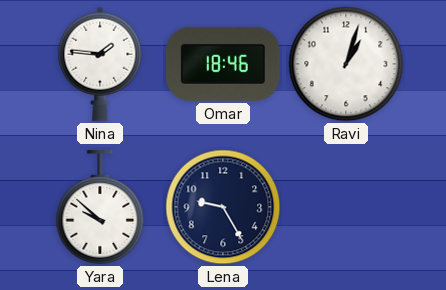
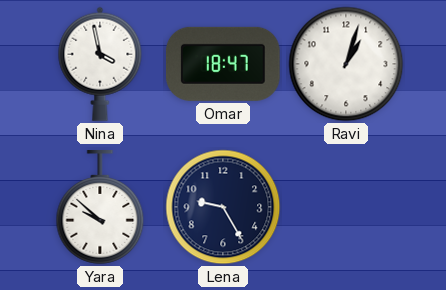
Nina: 1:46 -> 3:58 (100, 64)
Omar: 18:46 -> 18:47 (223, 64)
